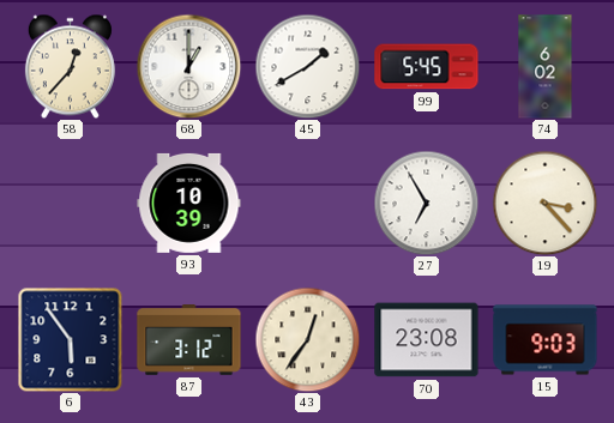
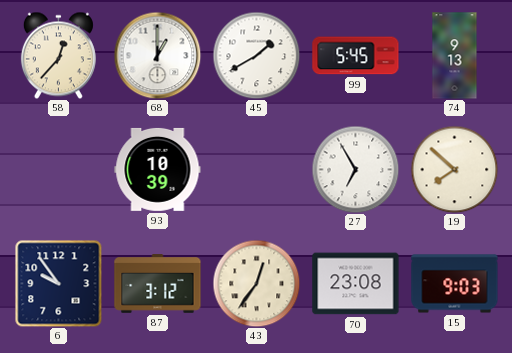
74: 6:02 -> 9:13 (455, 56)
19: 3:23 -> 7:52 (454, 169)
6: 5:54 -> 9:54 (58, 283)
